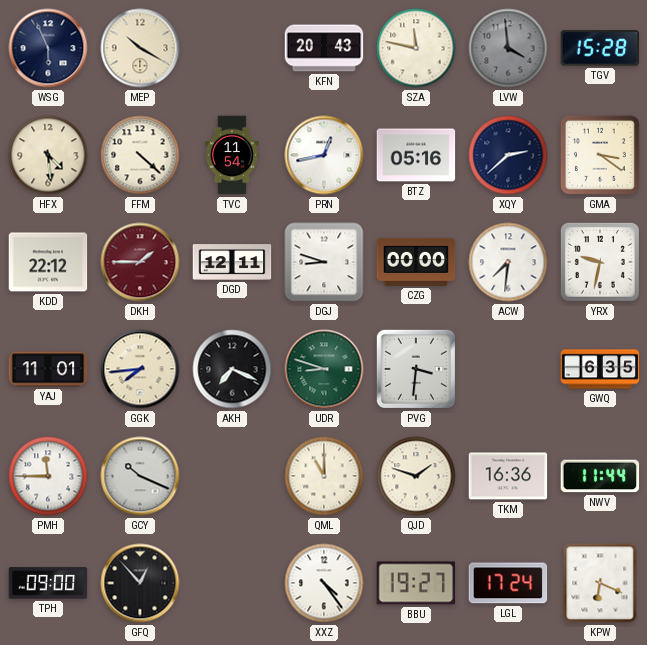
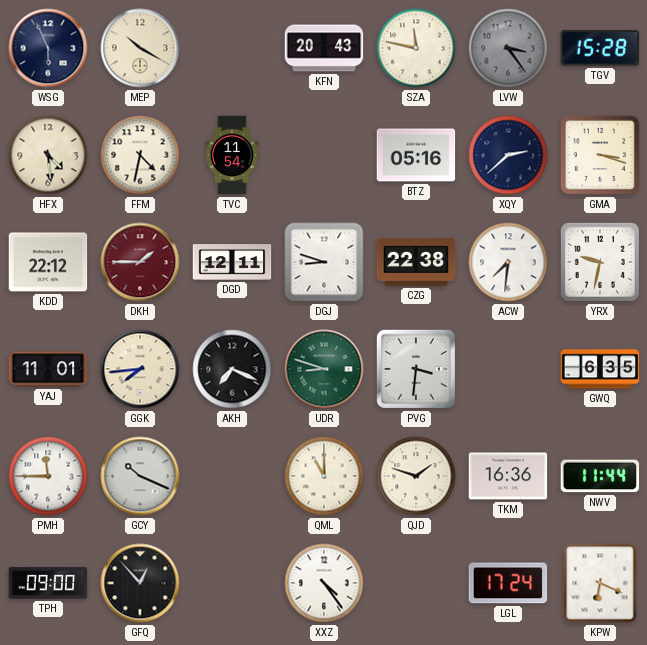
LVW: 3:59 -> 3:24 (508, 48)
FFM: 4:22 -> 4:32 (140, 155)
PRN: 12:43 -> none (324, 155)
GMA: 3:21 -> 3:18 (600, 155)
CZG: 00:00 -> 22:38 (416, 262)
BBU: 19:27 -> none (416, 583)
